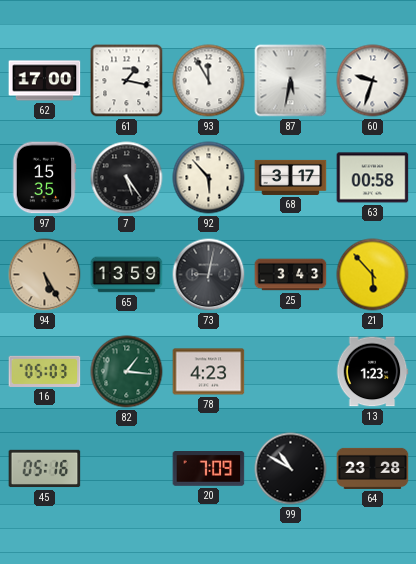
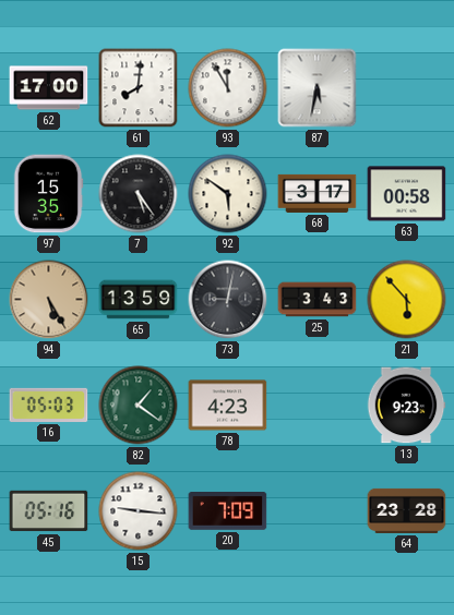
61: 1:17 -> 8:01 (139, 88)
60: 9:33 -> none (373, 81)
92: 5:53 -> 5:51 (228, 194)
82: 1:16 -> 1:21 (139, 406)
13: 1:23 -> 9:23 (406, 406)
15: none -> 9:16 (139, 511)
99: 10:50 -> none (291, 469)
